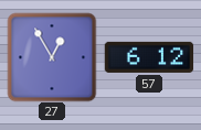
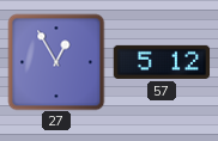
57: 6:12 -> 5:12 (162, 62)
